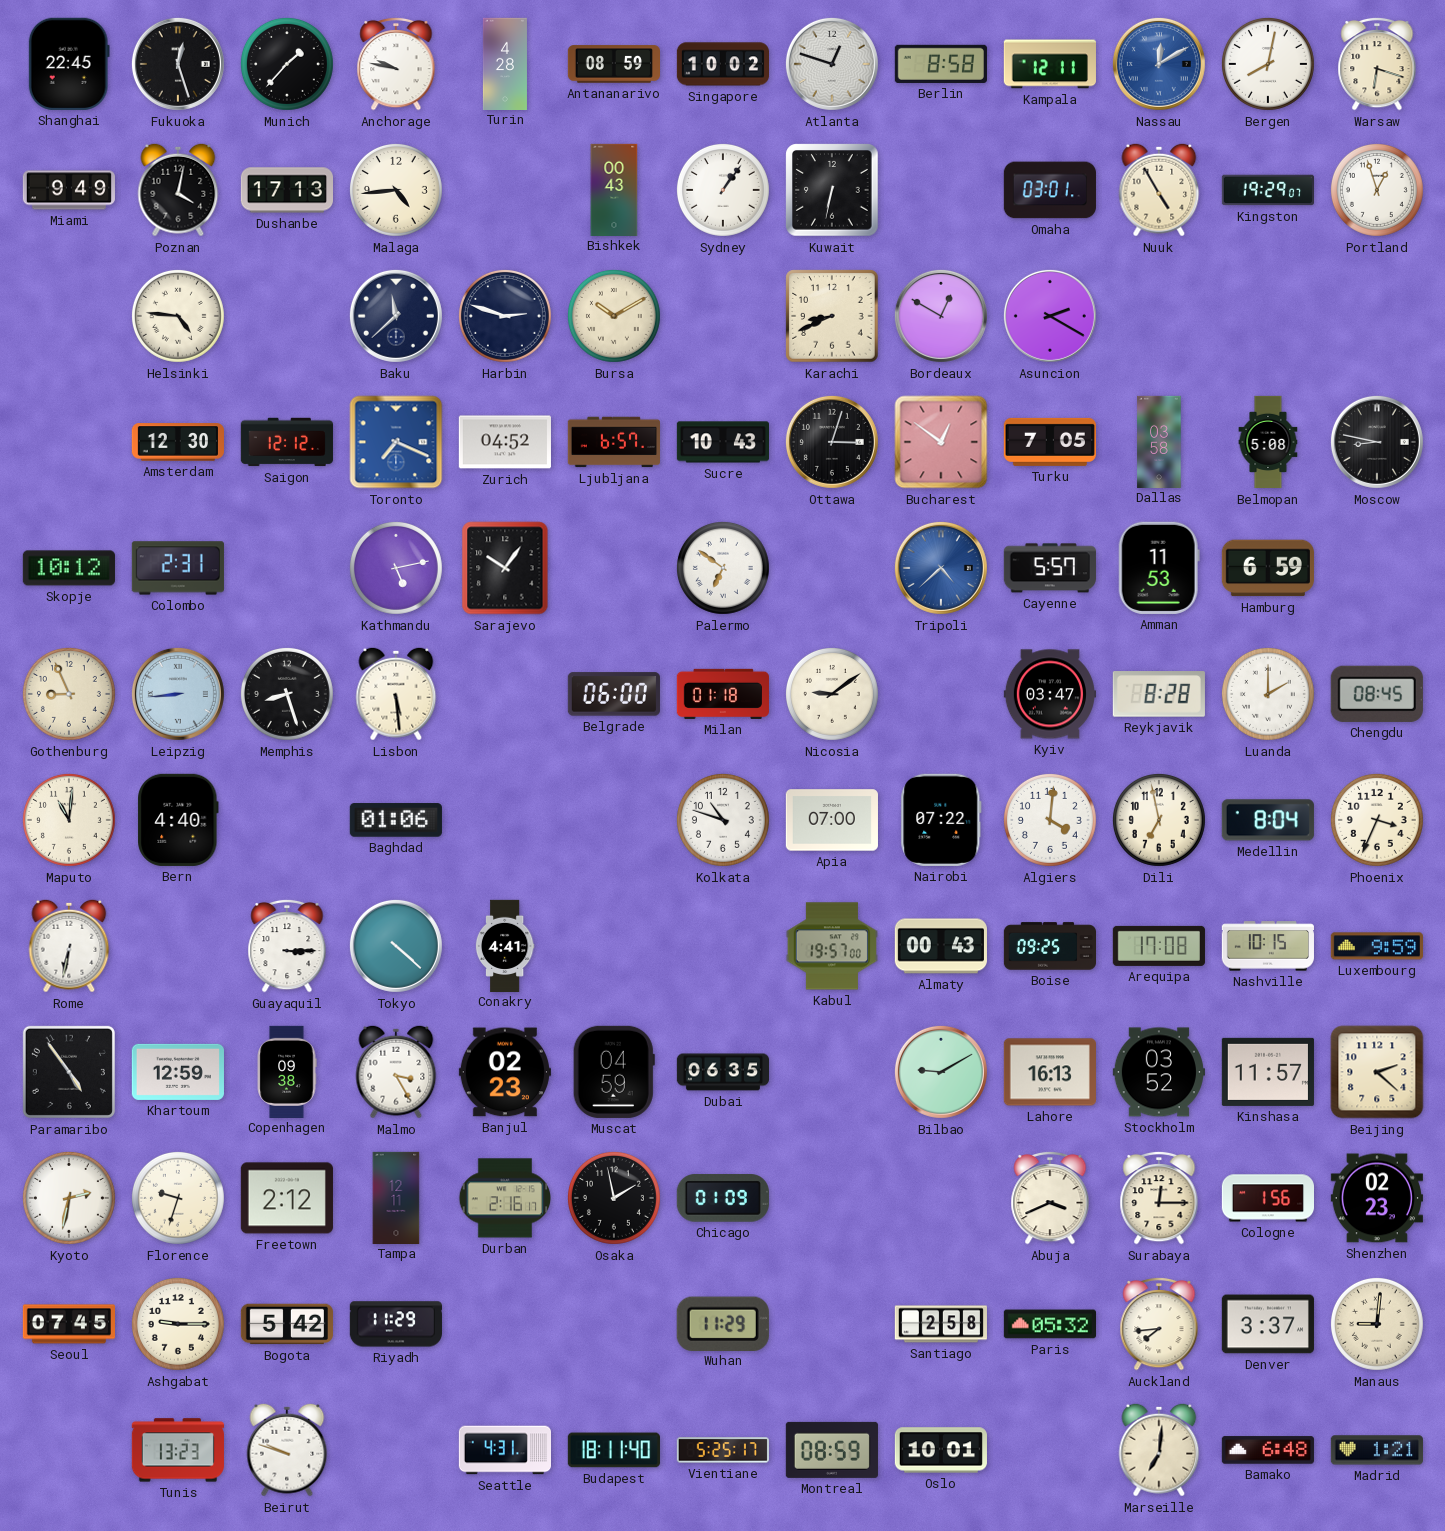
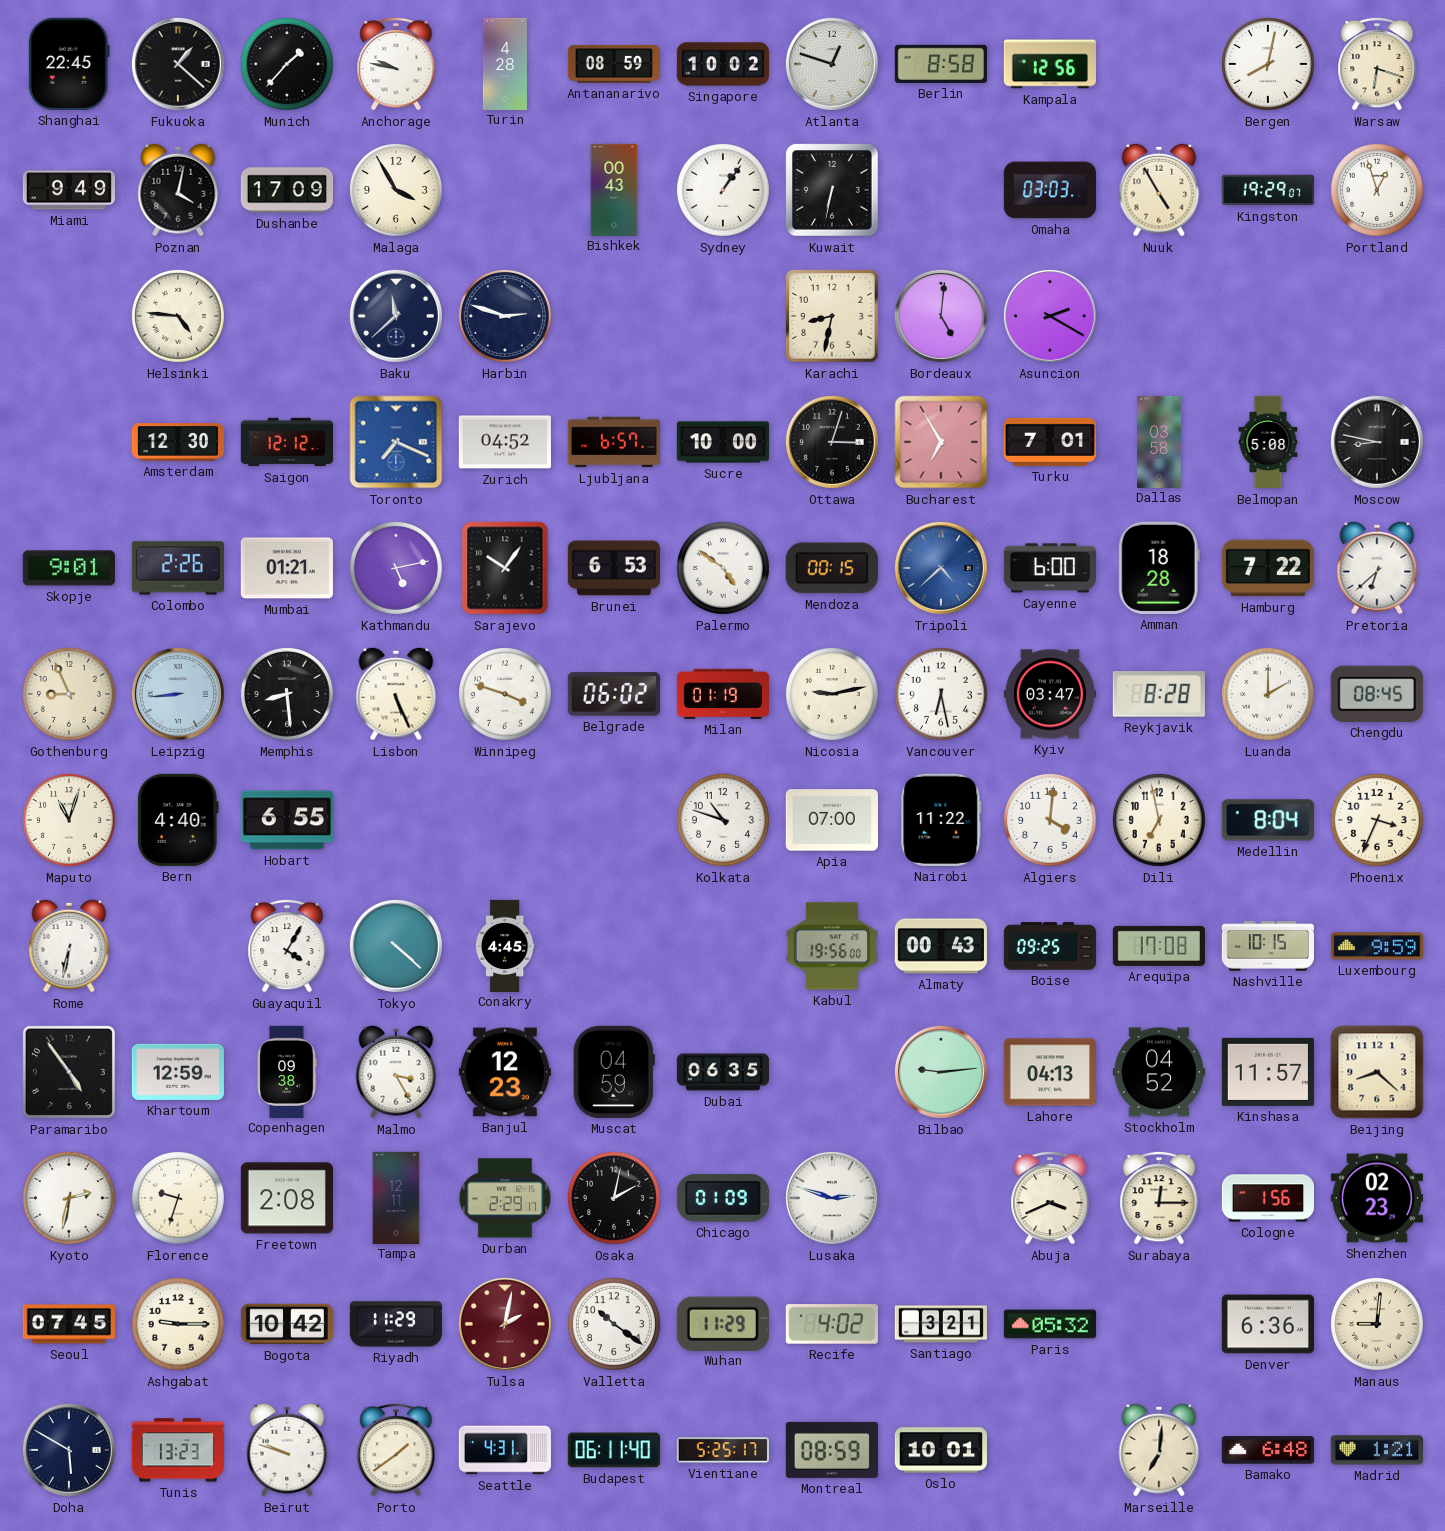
Fukuoka: 12:27 -> 1:22 (178, 64)
Kampala: 12:11 -> 12:56 (1050, 64)
Nassau: 12:10 -> none (1159, 64)
Dushanbe: 17:13 -> 17:09 (286, 190)
Malaga: 4:44 -> 3:55 (396, 190)
Omaha: 03:01 -> 03:03 (1050, 190)
Bursa: 10:10 -> none (614, 316)
Karachi: 8:41 -> 8:32 (832, 316)
Bordeaux: 12:50 -> 5:01 (941, 316)
Sucre: 10:43 -> 10:00 (722, 442)
Bucharest: 12:51 -> 6:55 (941, 442)
Turku: 7:05 -> 7:01 (1050, 442)
Skopje: 10:12 -> 9:01 (69, 568)
Colombo: 2:31 -> 2:26 (178, 568)
Mumbai: none -> 01:21 (287, 568)
Brunei: none -> 6:53 (614, 568)
Palermo: 6:51 -> 4:51 (723, 568)
Mendoza: none -> 00:15 (832, 568)
Cayenne: 5:57 -> 6:00 (1050, 568)
Amman: 11:53 -> 18:28 (1159, 568)
Hamburg: 6:59 -> 7:22 (1268, 568)
Pretoria: none -> 6:38 (1377, 568)
Memphis: 8:27 -> 8:29 (287, 694)
Lisbon: 5:29 -> 5:26 (396, 694)
Winnipeg: none -> 3:48 (505, 694)
Belgrade: 06:00 -> 06:02 (614, 694)
Milan: 01:18 -> 01:19 (723, 694)
Nicosia: 9:09 -> 9:13 (832, 694)
Vancouver: none -> 6:28 (941, 694)
Maputo: 11:01 -> 11:03 (69, 820)
Hobart: none -> 6:55 (287, 820)
Baghdad: 01:06 -> none (396, 820)
Nairobi: 07:22 -> 11:22 (941, 820)
Guayaquil: 3:15 -> 4:05 (287, 946)
Conakry: 4:41 -> 4:45 (505, 945)
Kabul: 19:57 -> 19:56 (832, 946)
Banjul: 02:23 -> 12:23 (505, 1072)
Bilbao: 9:10 -> 9:14 (941, 1072)
Lahore: 16:13 -> 04:13 (1050, 1072)
Stockholm: 03:52 -> 04:52 (1159, 1072)
Beijing: 2:22 -> 8:22 (1377, 1072)
Freetown: 2:12 -> 2:08 (287, 1198)
Durban: 2:16 -> 2:29 (504, 1198)
Osaka: 1:58 -> 2:02 (614, 1198)
Lusaka: none -> 2:48 (832, 1198)
Bogota: 5:42 -> 10:42 (287, 1324)
Tulsa: none -> 2:02 (505, 1324)
Valletta: none -> 10:21 (614, 1324)
Recife: none -> 4:02 (832, 1324)
Santiago: 2:58 -> 3:21 (941, 1324)
Auckland: 7:44 -> none (1159, 1324)
Denver: 3:37 -> 6:36 (1268, 1324)
Doha: none -> 5:50 (69, 1450)
Porto: none -> 1:39 (396, 1450)
Budapest: 18:11 -> 06:11 (614, 1450)
